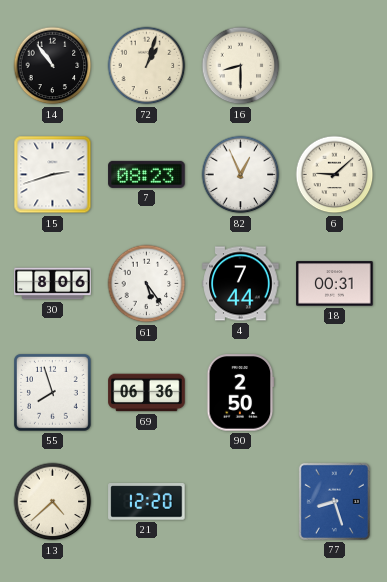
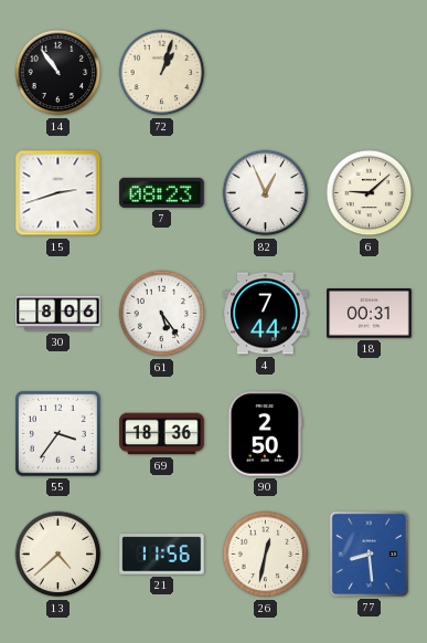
16: 8:30 -> none (241, 66)
55: 7:57 -> 3:36 (58, 434)
69: 06:36 -> 18:36 (162, 434)
21: 12:20 -> 11:56 (162, 555)
26: none -> 12:32 (266, 555)
77: 8:27 -> 8:29 (369, 554)
